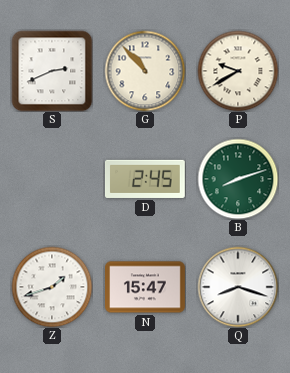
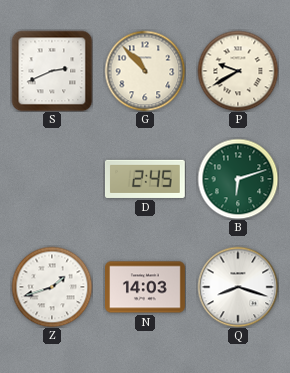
B: 8:12 -> 6:12 (238, 179)
N: 15:47 -> 14:03 (146, 287)
